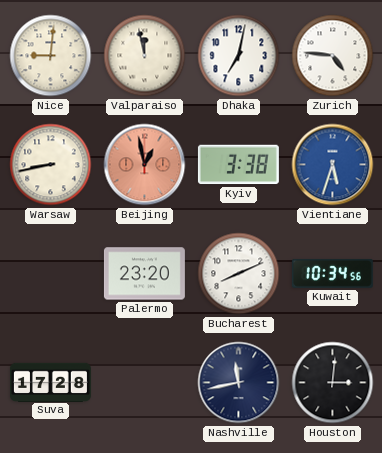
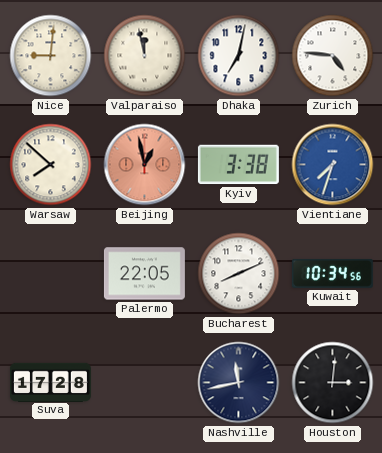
Warsaw: 8:43 -> 7:52 (51, 165)
Vientiane: 5:33 -> 7:33 (333, 165)
Palermo: 23:20 -> 22:05 (144, 274)
